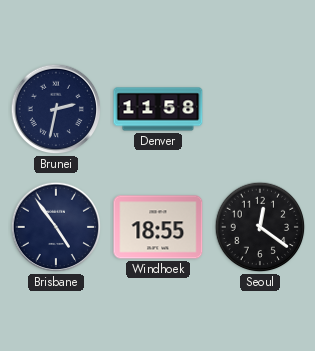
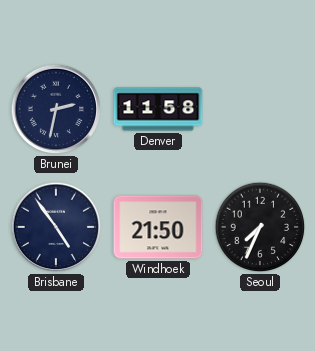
Windhoek: 18:55 -> 21:50 (158, 227)
Seoul: 12:21 -> 7:34 (260, 227)
